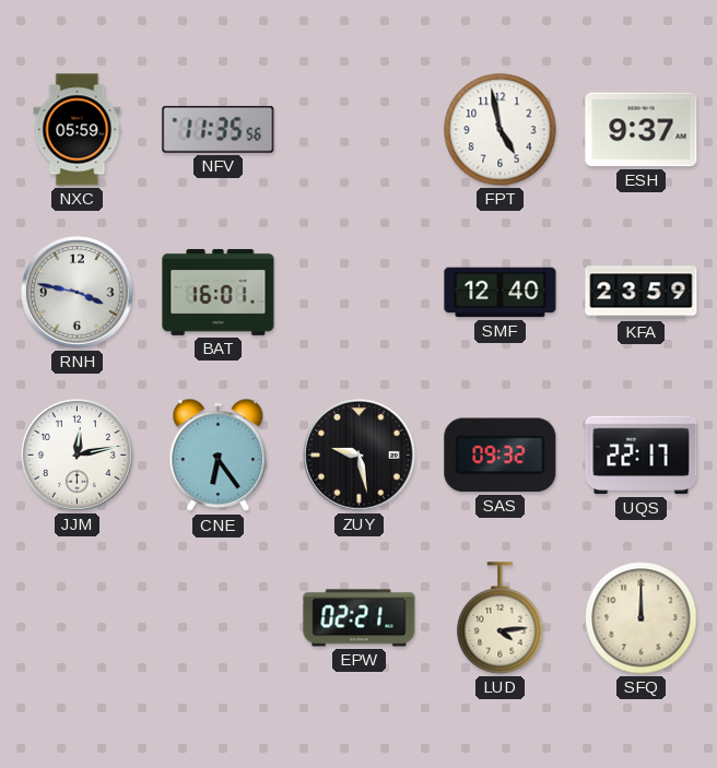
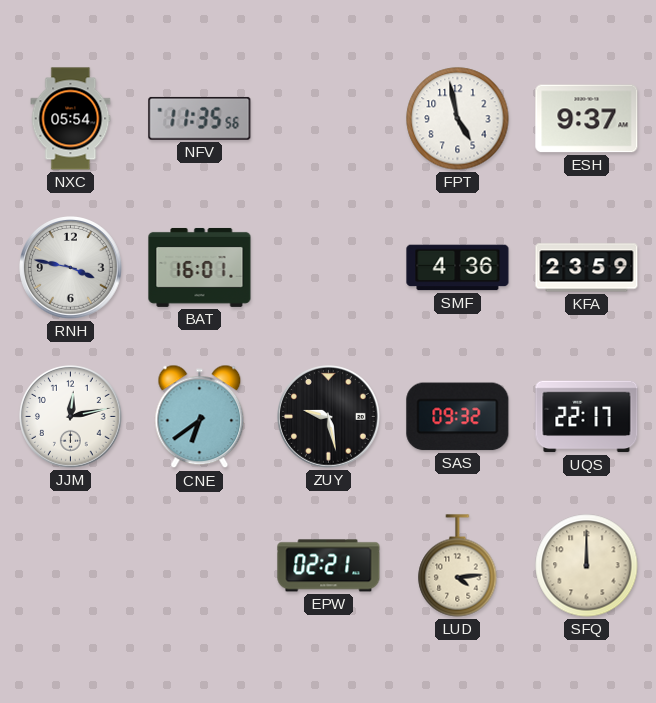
NXC: 05:59 -> 05:54 (71, 119)
SMF: 12:40 -> 4:36 (458, 268)
CNE: 6:24 -> 6:39 (200, 417)
